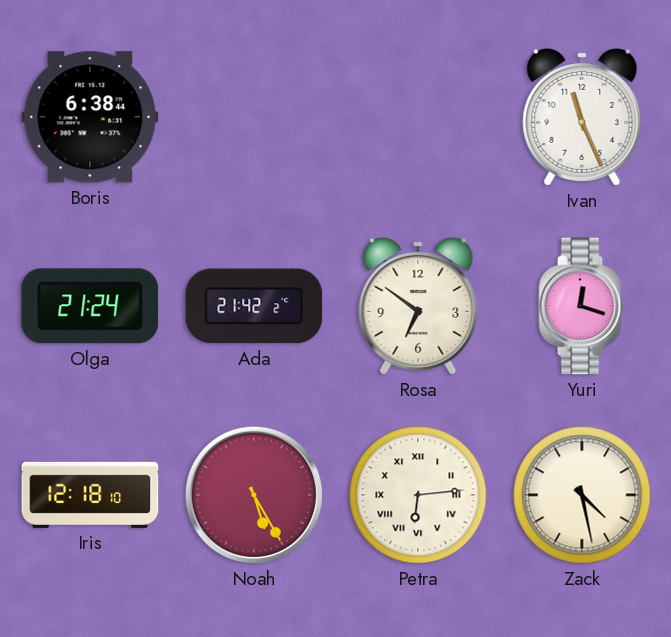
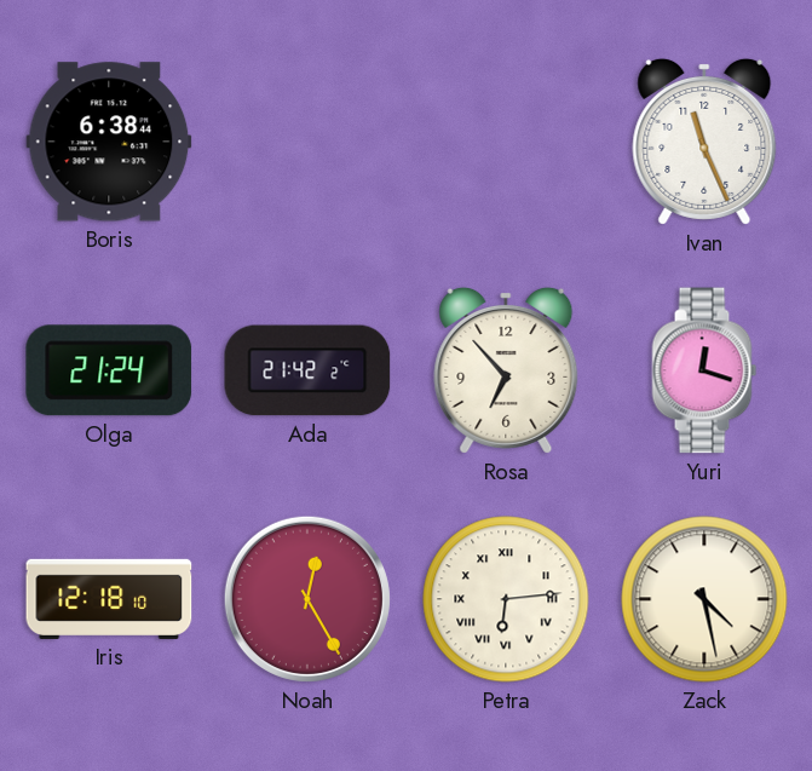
Rosa: 6:51 -> 6:53 (506, 370)
Noah: 5:25 -> 12:25 (307, 599)
